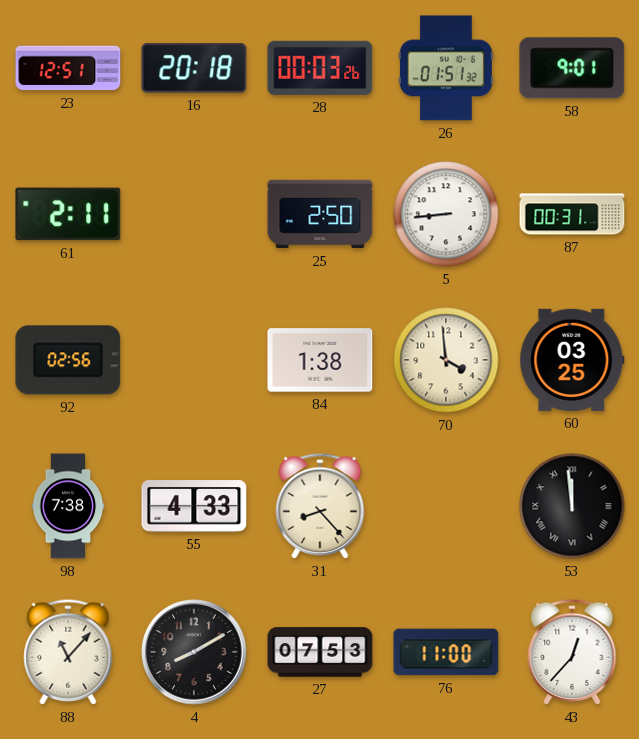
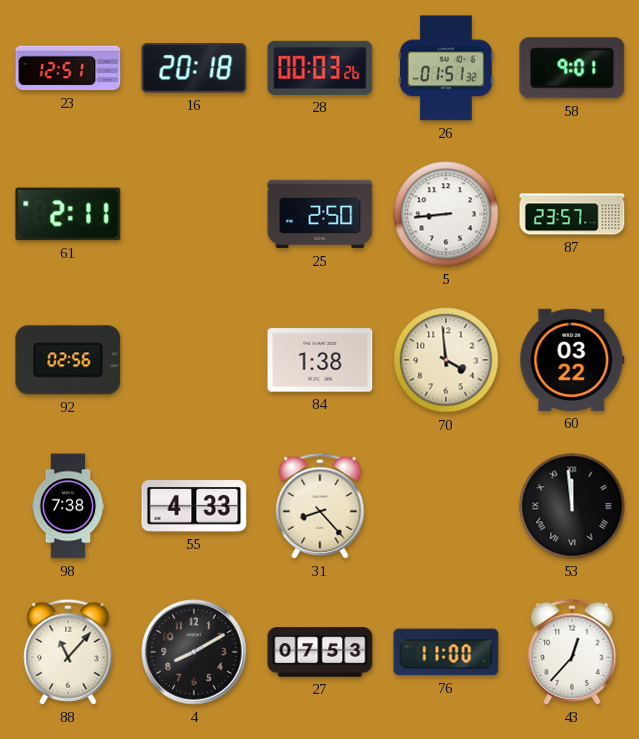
87: 00:31 -> 23:57 (572, 214)
60: 03:25 -> 03:22 (572, 360)
